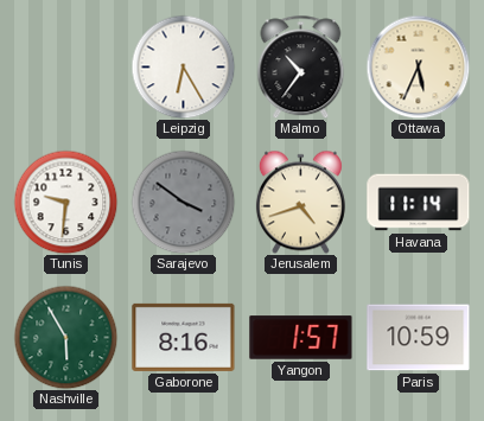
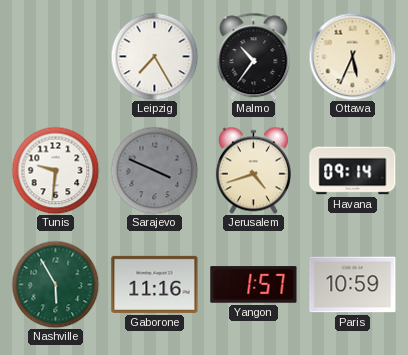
Leipzig: 6:25 -> 7:25 (154, 56)
Sarajevo: 3:51 -> 3:49 (154, 170)
Havana: 11:14 -> 09:14 (353, 171)
Gaborone: 8:16 -> 11:16 (155, 284)
